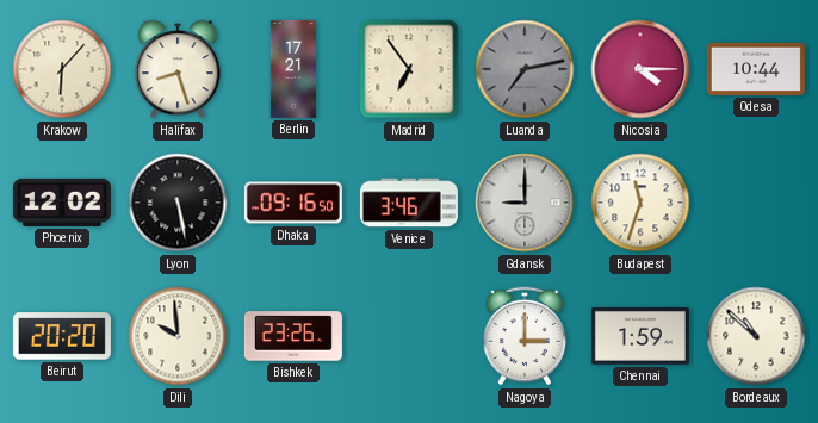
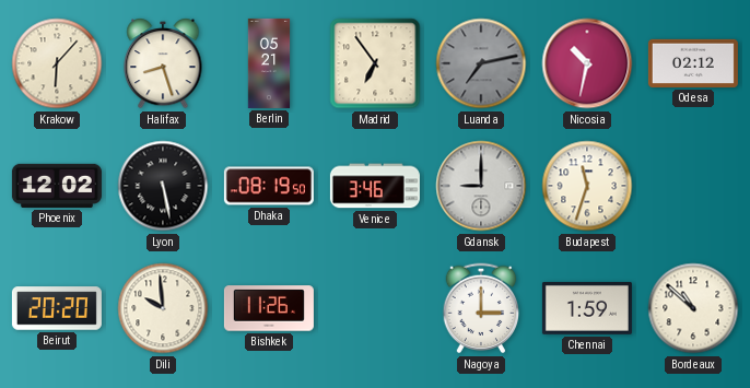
Berlin: 17:21 -> 05:21 (269, 63)
Nicosia: 4:15 -> 10:32 (587, 63)
Odesa: 10:44 -> 02:12 (693, 63)
Dhaka: 09:16 -> 08:19 (269, 186)
Bishkek: 23:26 -> 11:26 (269, 308)
